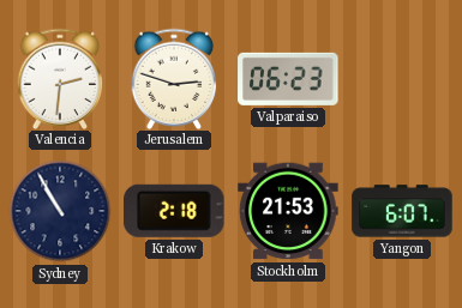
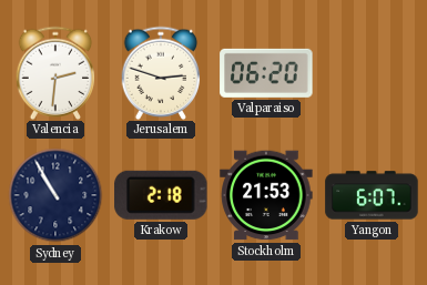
Valparaiso: 06:23 -> 06:20 (266, 73)
